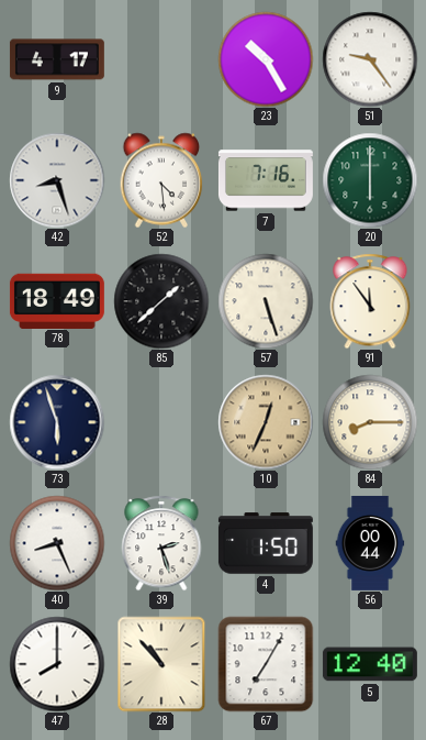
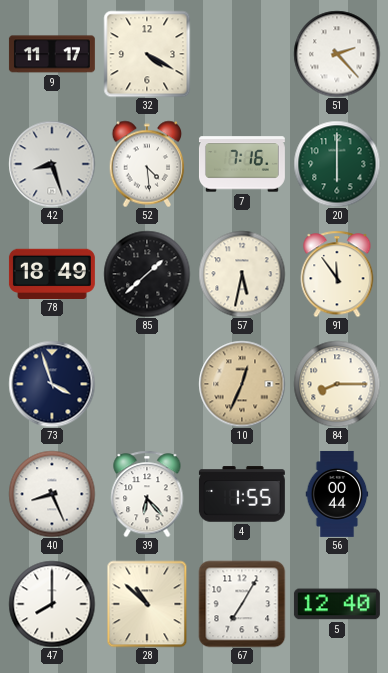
9: 4:17 -> 11:17 (52, 54)
32: none -> 4:20 (147, 54)
23: 10:25 -> none (266, 59)
51: 9:24 -> 2:23 (337, 54)
57: 5:27 -> 5:32 (242, 274)
73: 5:57 -> 3:57 (52, 384)
39: 2:27 -> 6:23 (147, 494)
4: 1:50 -> 1:55 (242, 494)
28: 10:53 -> 10:52 (147, 604)
